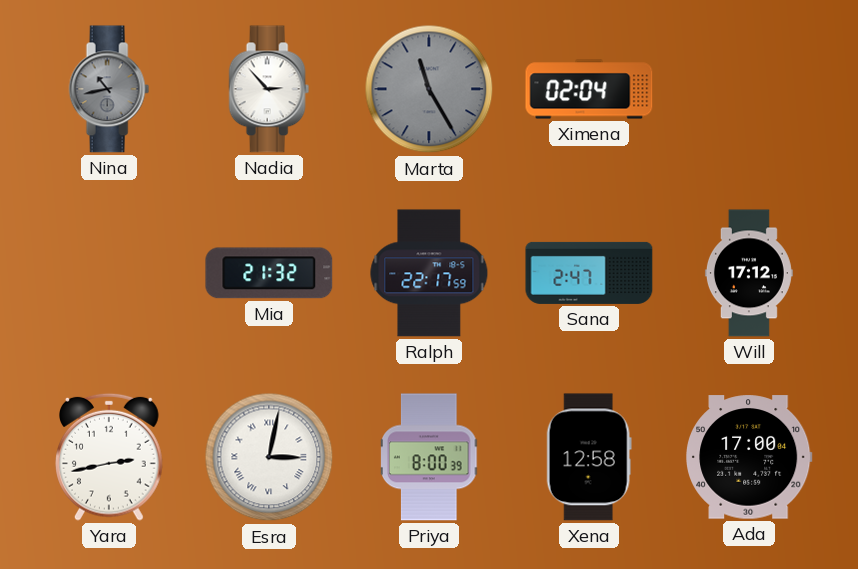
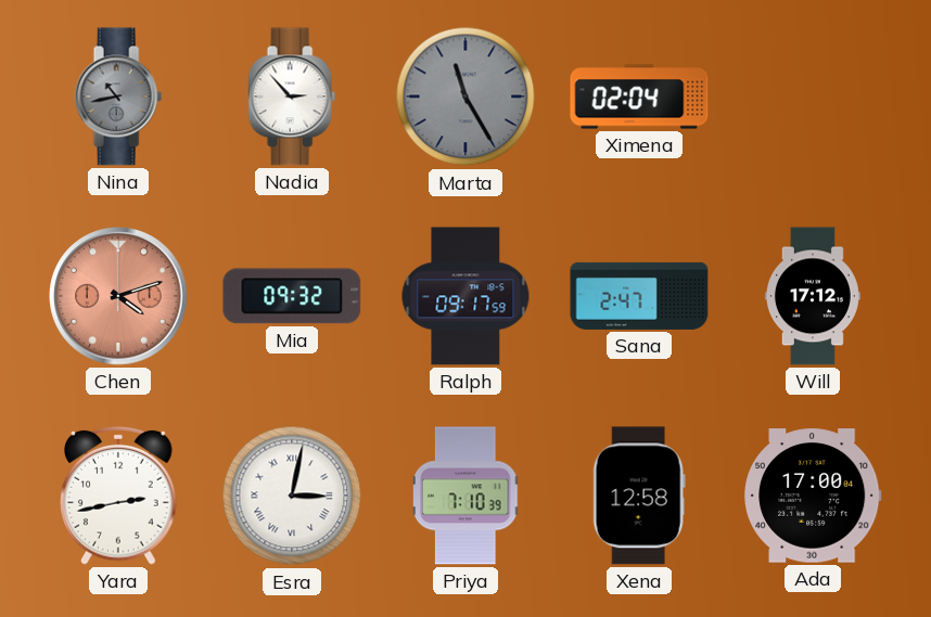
Chen: none -> 4:12 (118, 296)
Mia: 21:32 -> 09:32 (292, 296)
Ralph: 22:17 -> 09:17 (465, 296)
Priya: 8:00 -> 7:10 (467, 496)
